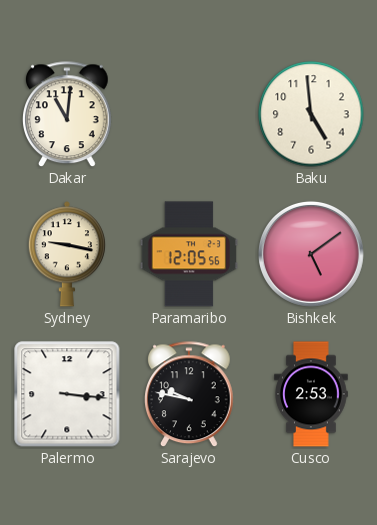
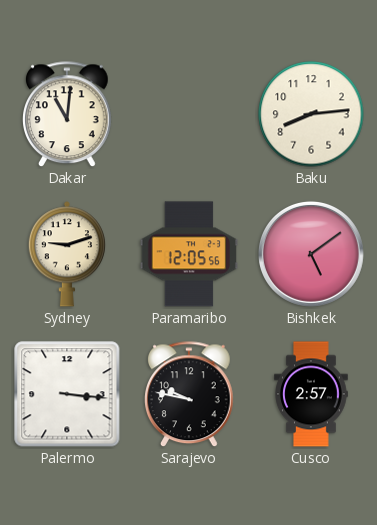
Baku: 4:59 -> 8:14 (311, 114)
Sydney: 9:17 -> 9:12 (67, 254)
Cusco: 2:53 -> 2:57 (311, 394)
